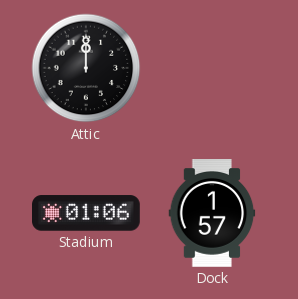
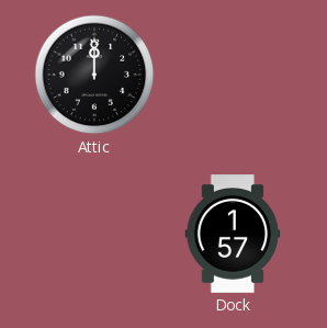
Stadium: 01:06 -> none (87, 213)
